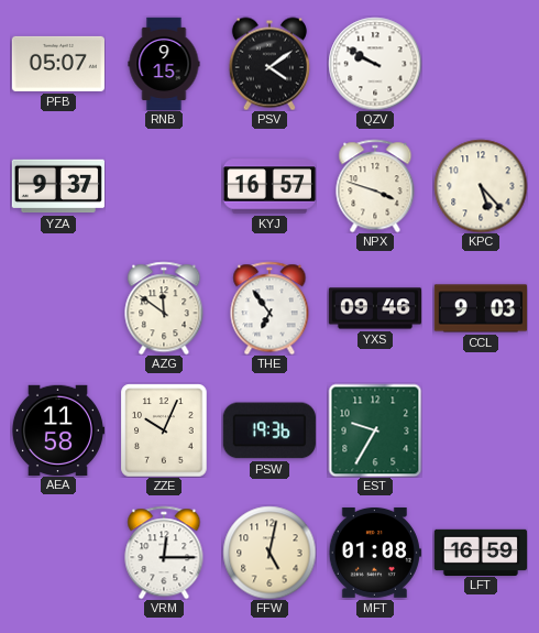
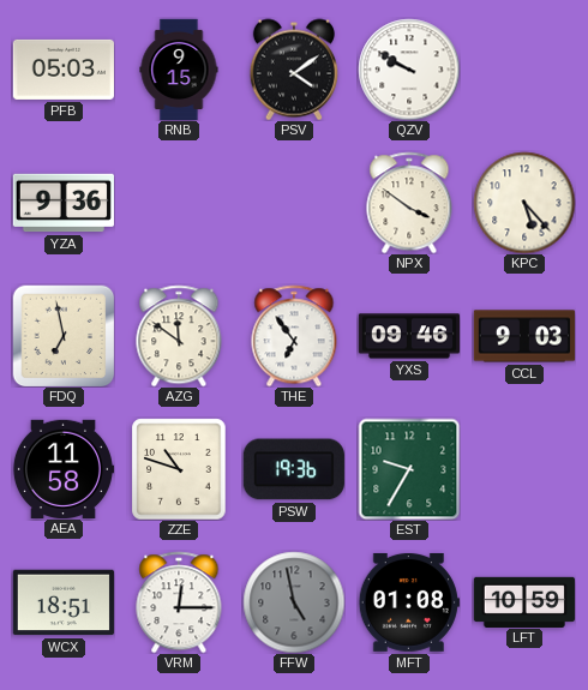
PFB: 05:07 -> 05:03 (64, 70)
YZA: 9:37 -> 9:36 (64, 203)
KYJ: 16:57 -> none (268, 186)
NPX: 3:48 -> 3:51 (409, 203)
FDQ: none -> 6:58 (64, 336)
ZZE: 10:04 -> 10:48 (179, 469)
WCX: none -> 18:51 (64, 602)
FFW: 5:02 -> 4:58 (294, 602)
FFW dial: cream -> grey (294, 602)
LFT: 16:59 -> 10:59 (523, 601)
